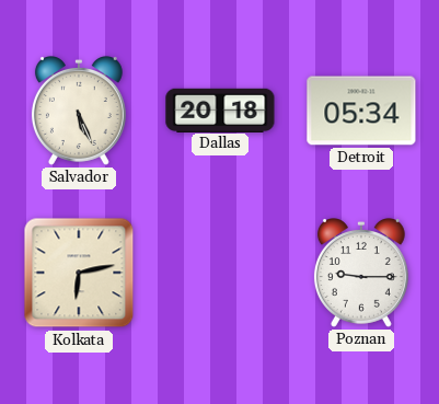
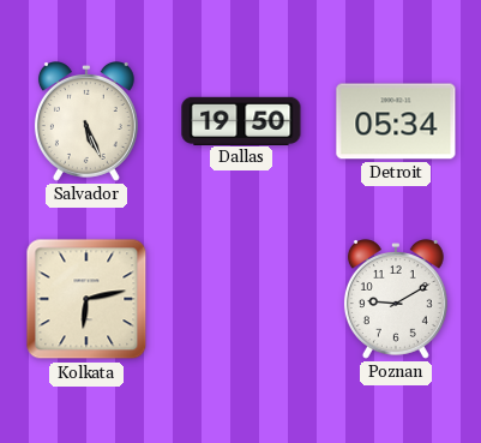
Dallas: 20:18 -> 19:50 (241, 120)
Poznan: 9:15 -> 9:10 (396, 300)
